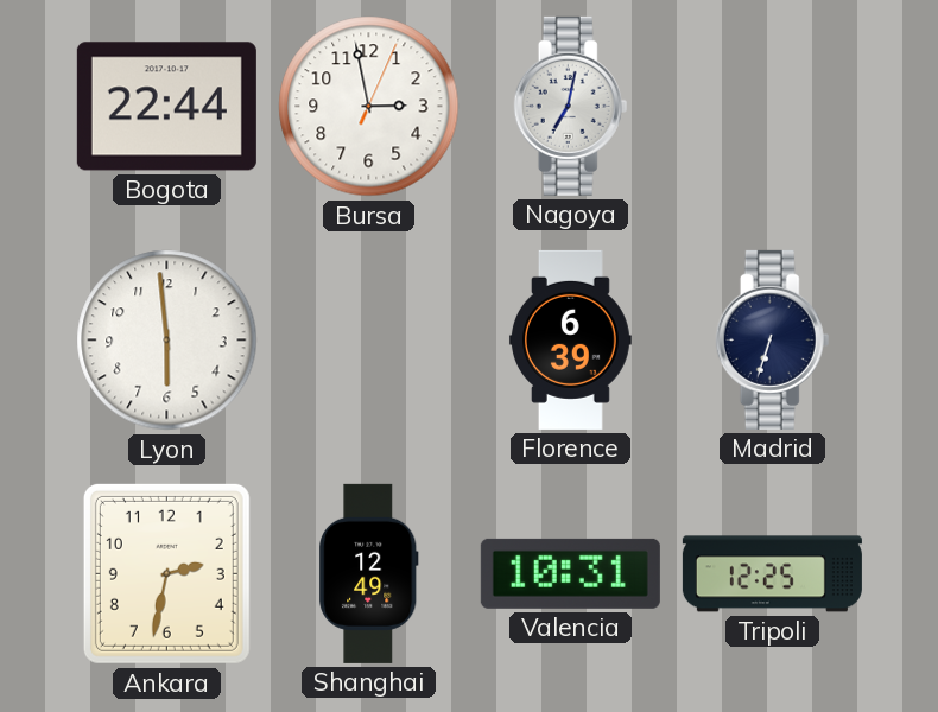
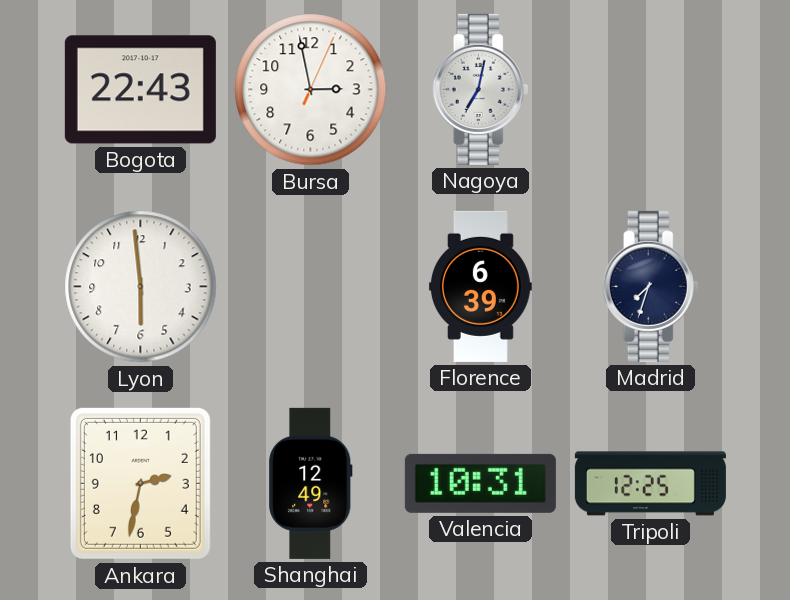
Bogota: 22:44 -> 22:43 (140, 90)
Madrid: 6:33 -> 7:33 (651, 286)
